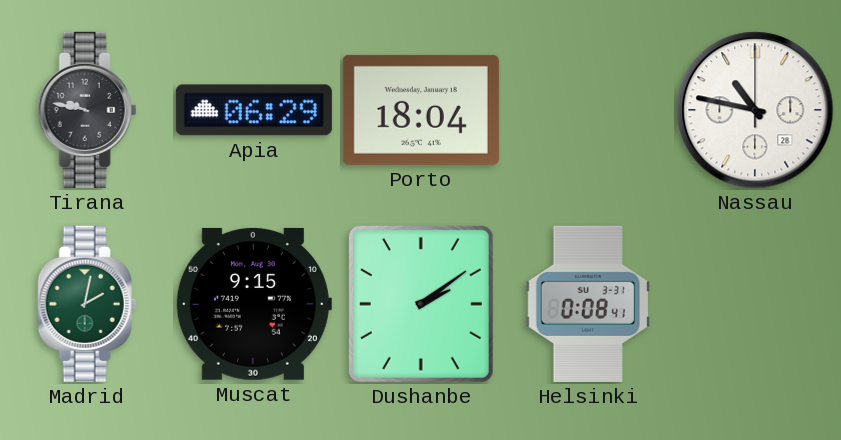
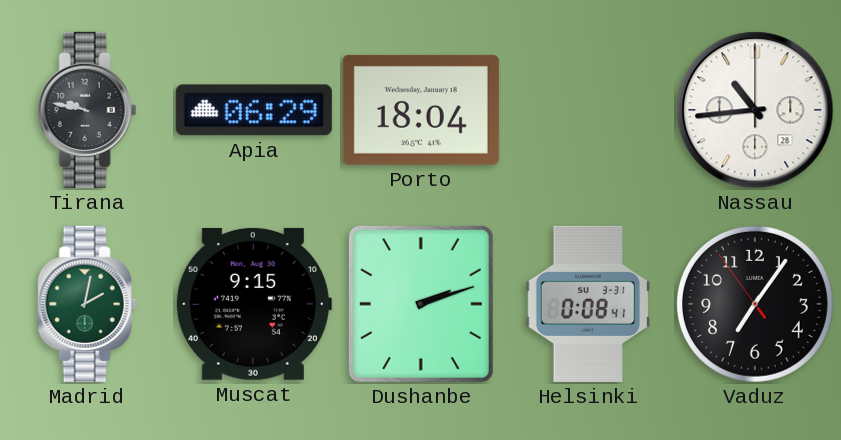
Nassau: 10:47 -> 10:44 (755, 110)
Dushanbe: 2:09 -> 2:12 (421, 304)
Vaduz: none -> 7:05 (755, 304)
